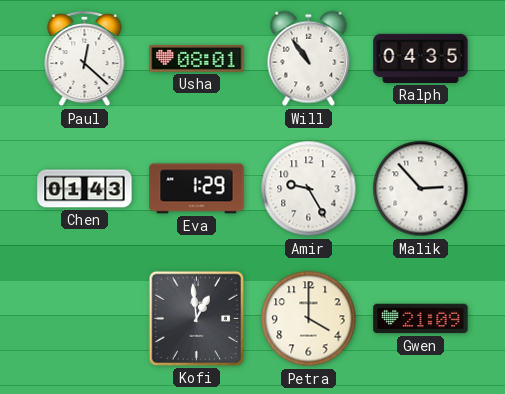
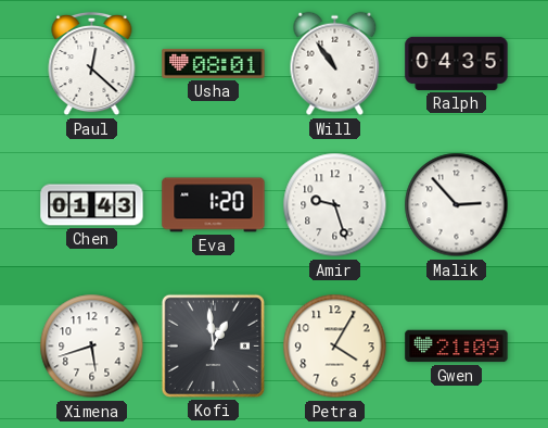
Eva: 1:29 -> 1:20 (214, 205)
Amir: 9:25 -> 9:27 (335, 205)
Ximena: none -> 5:42 (92, 347)
Petra: 4:00 -> 4:05 (335, 347)
